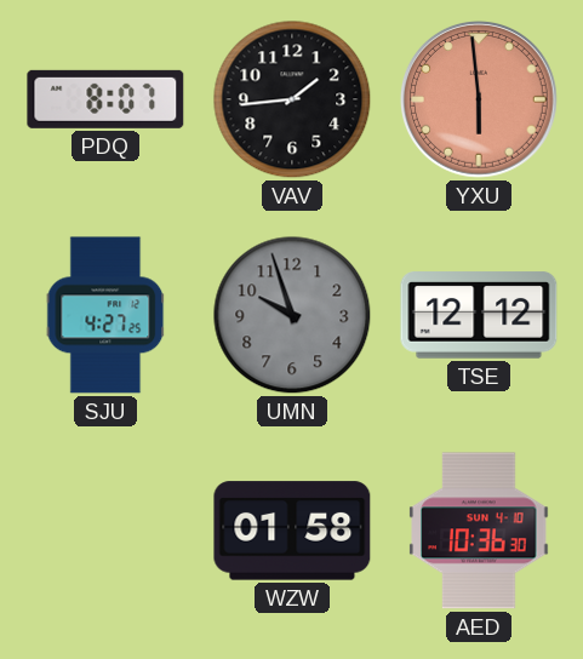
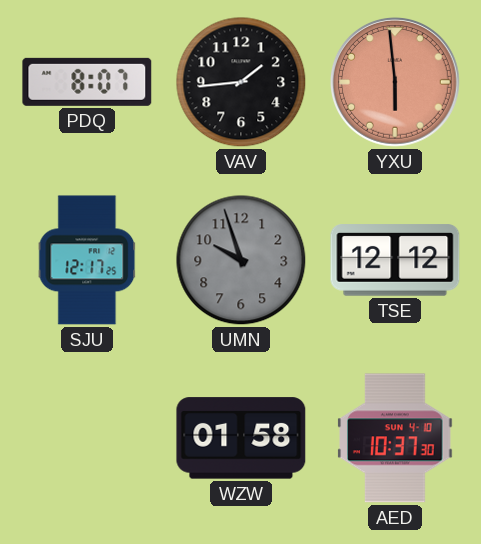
SJU: 4:27 -> 12:17 (87, 260)
AED: 10:36 -> 10:37 (395, 438)
